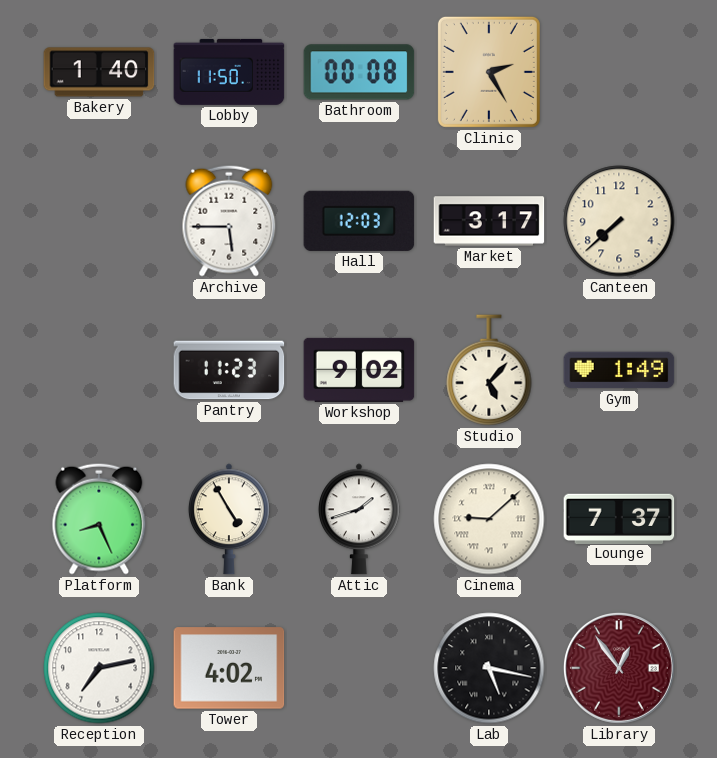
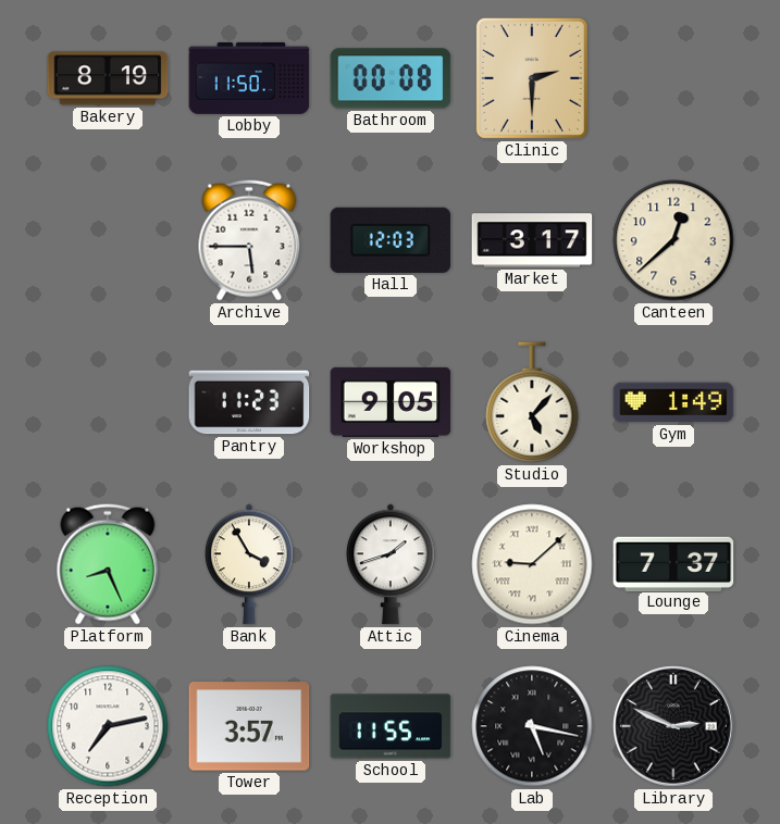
Bakery: 1:40 -> 8:19 (108, 78)
Clinic: 2:25 -> 2:30 (532, 78)
Canteen: 7:38 -> 12:38 (673, 240)
Workshop: 9:02 -> 9:05 (391, 402)
Bank: 4:55 -> 3:55 (249, 564)
Tower: 4:02 -> 3:57 (249, 726)
School: none -> 11:55 (391, 726)
Library: 12:54 -> 2:49 (673, 726)
Library dial: burgundy -> black (673, 726)
